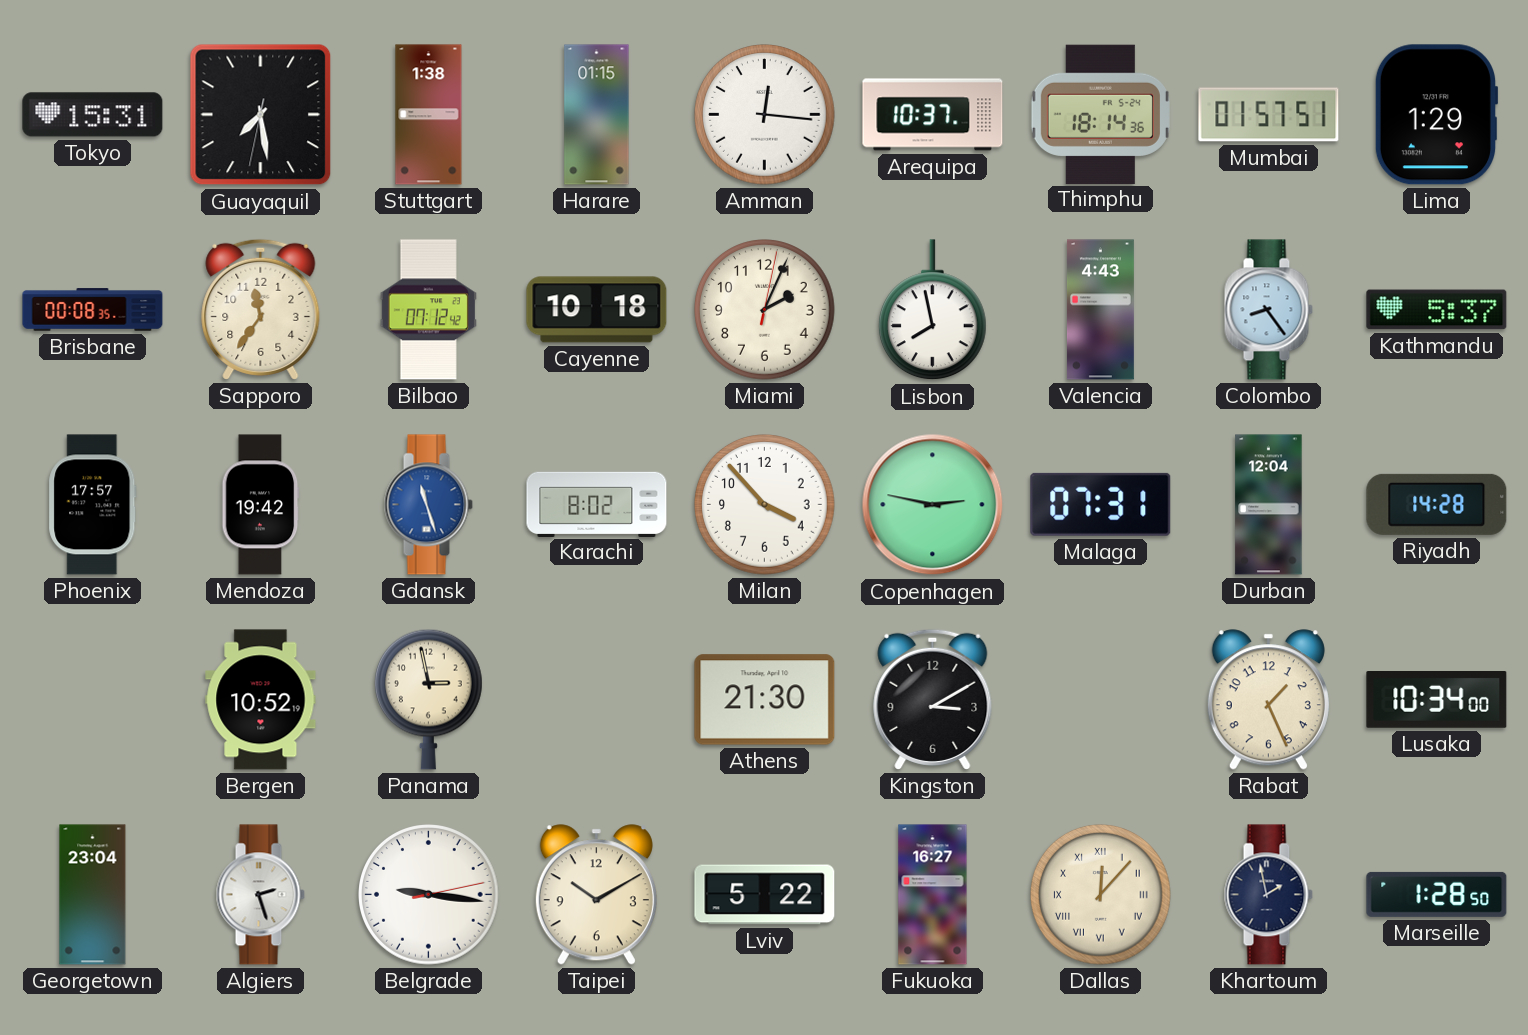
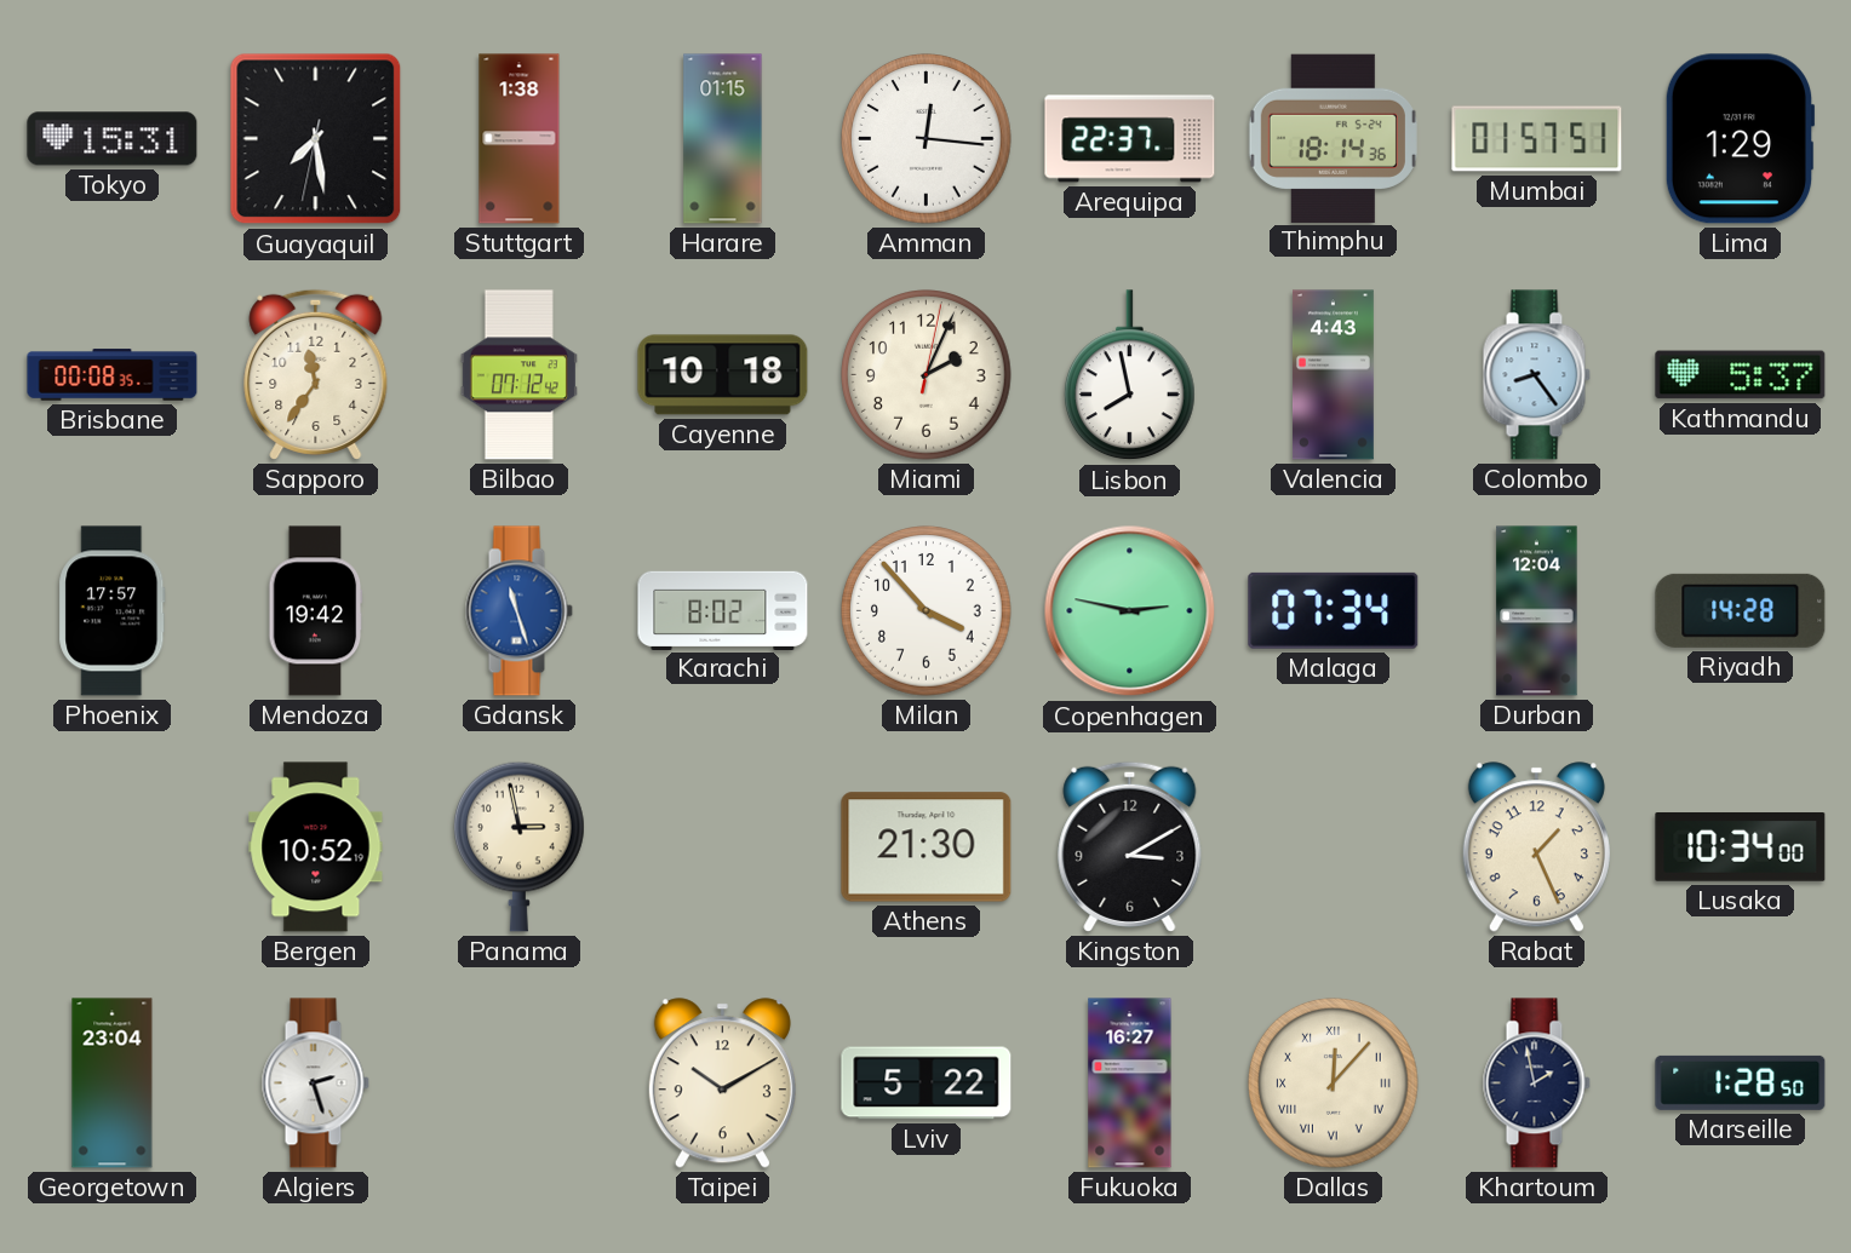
Arequipa: 10:37 -> 22:37 (1130, 139)
Malaga: 07:31 -> 07:34 (1334, 610)
Belgrade: 9:16 -> none (429, 895)
